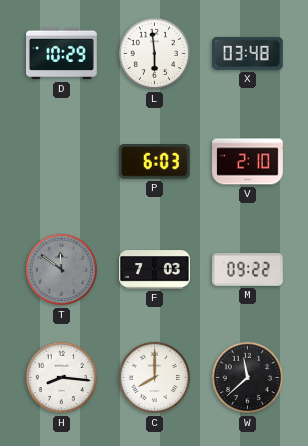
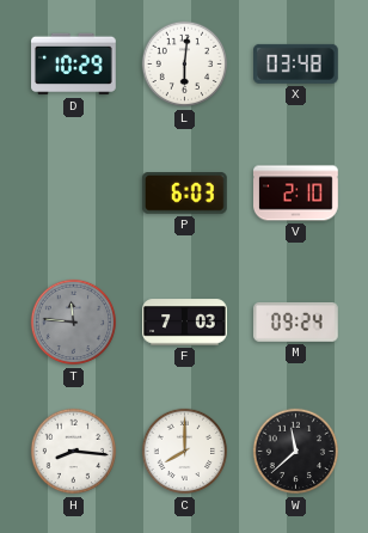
L: 5:59 -> 6:01 (185, 65)
T: 11:51 -> 11:46 (74, 323)
M: 09:22 -> 09:24 (296, 323)
